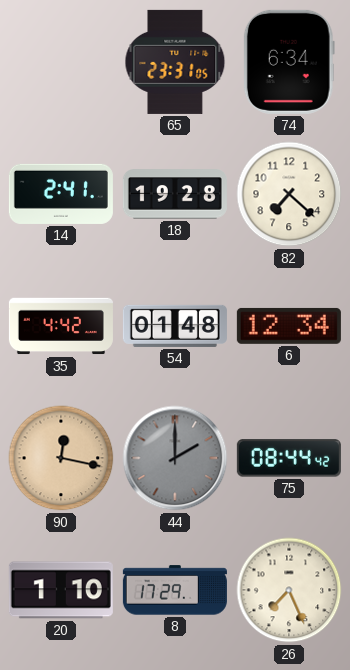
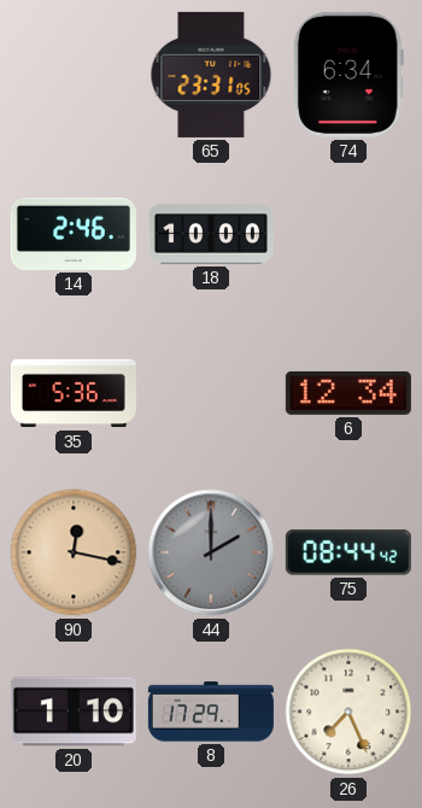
14: 2:41 -> 2:46 (74, 234)
18: 19:28 -> 10:00 (211, 234)
82: 7:22 -> none (289, 194)
35: 4:42 -> 5:36 (74, 393)
54: 01:48 -> none (175, 326)
